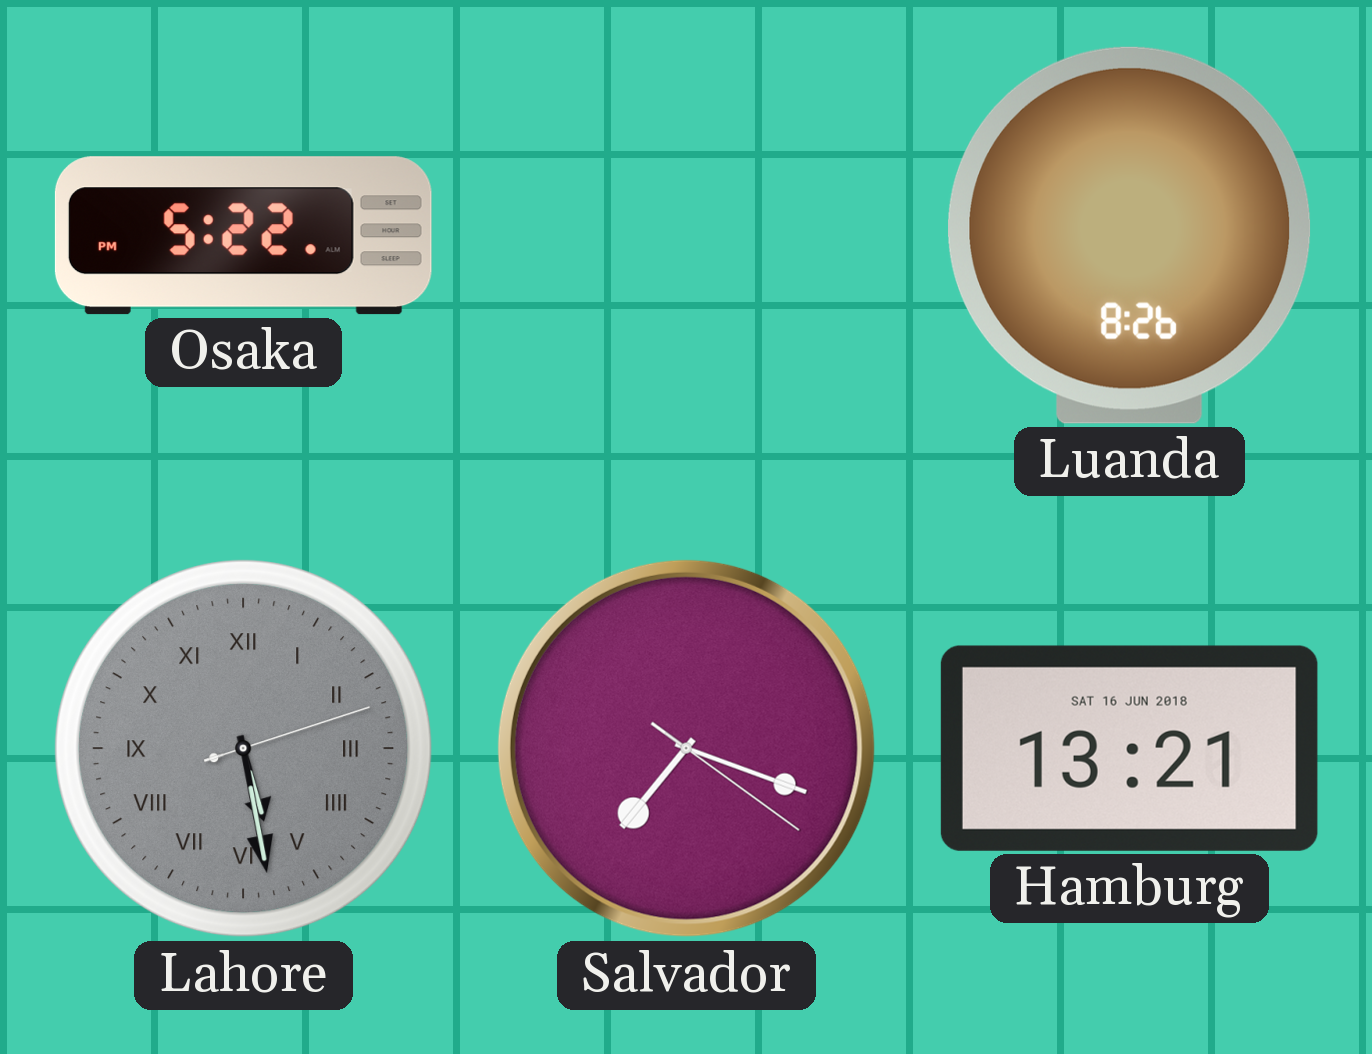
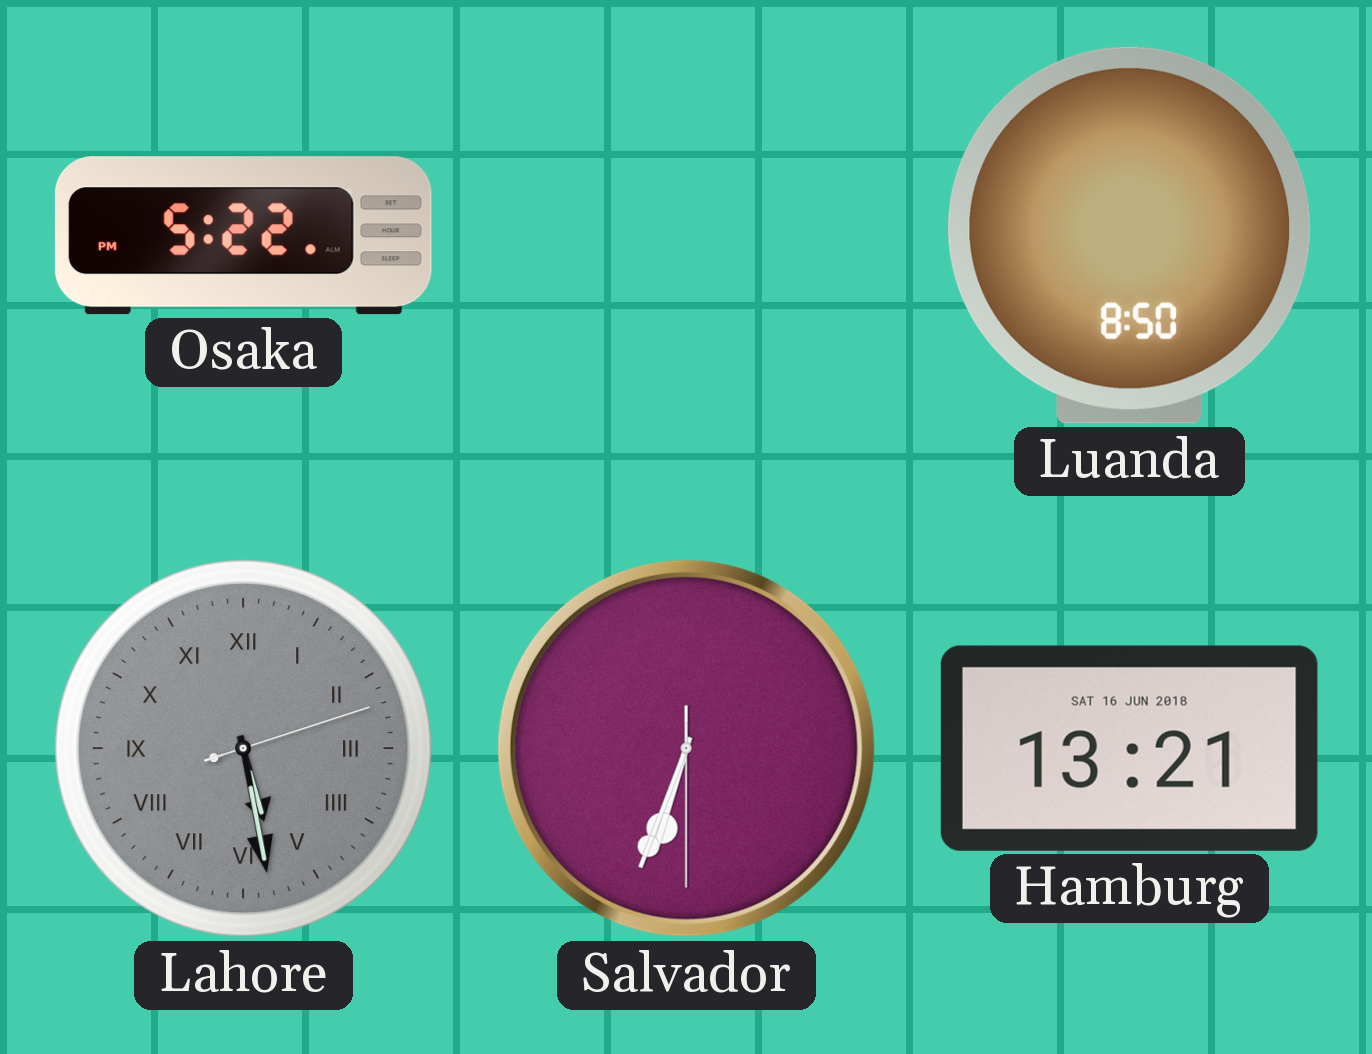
Luanda: 8:26 -> 8:50 (1130, 235)
Salvador: 7:18 -> 6:33 (686, 748)
